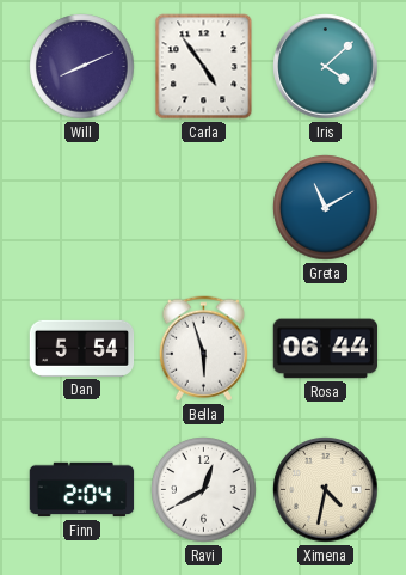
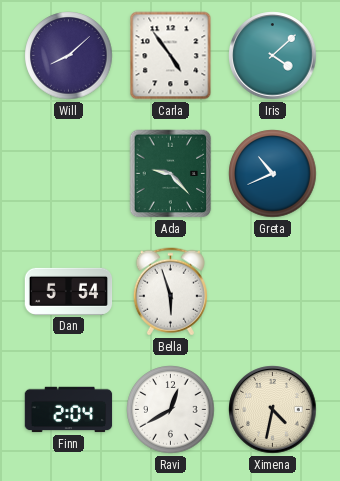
Will: 8:11 -> 8:08 (69, 56)
Ada: none -> 9:23 (171, 174)
Greta: 11:10 -> 10:41 (273, 174)
Rosa: 06:44 -> none (326, 349)
